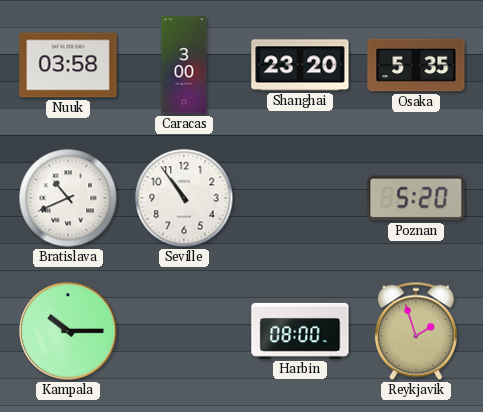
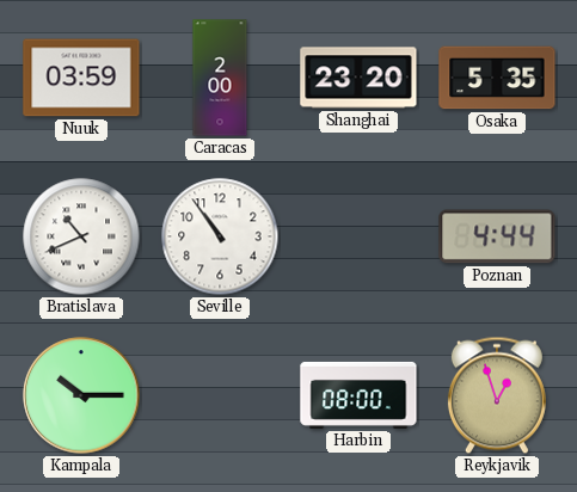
Nuuk: 03:58 -> 03:59 (81, 78)
Caracas: 3:00 -> 2:00 (220, 78)
Poznan: 5:20 -> 4:44 (497, 236)
Reykjavik: 1:57 -> 12:57 (497, 395)
